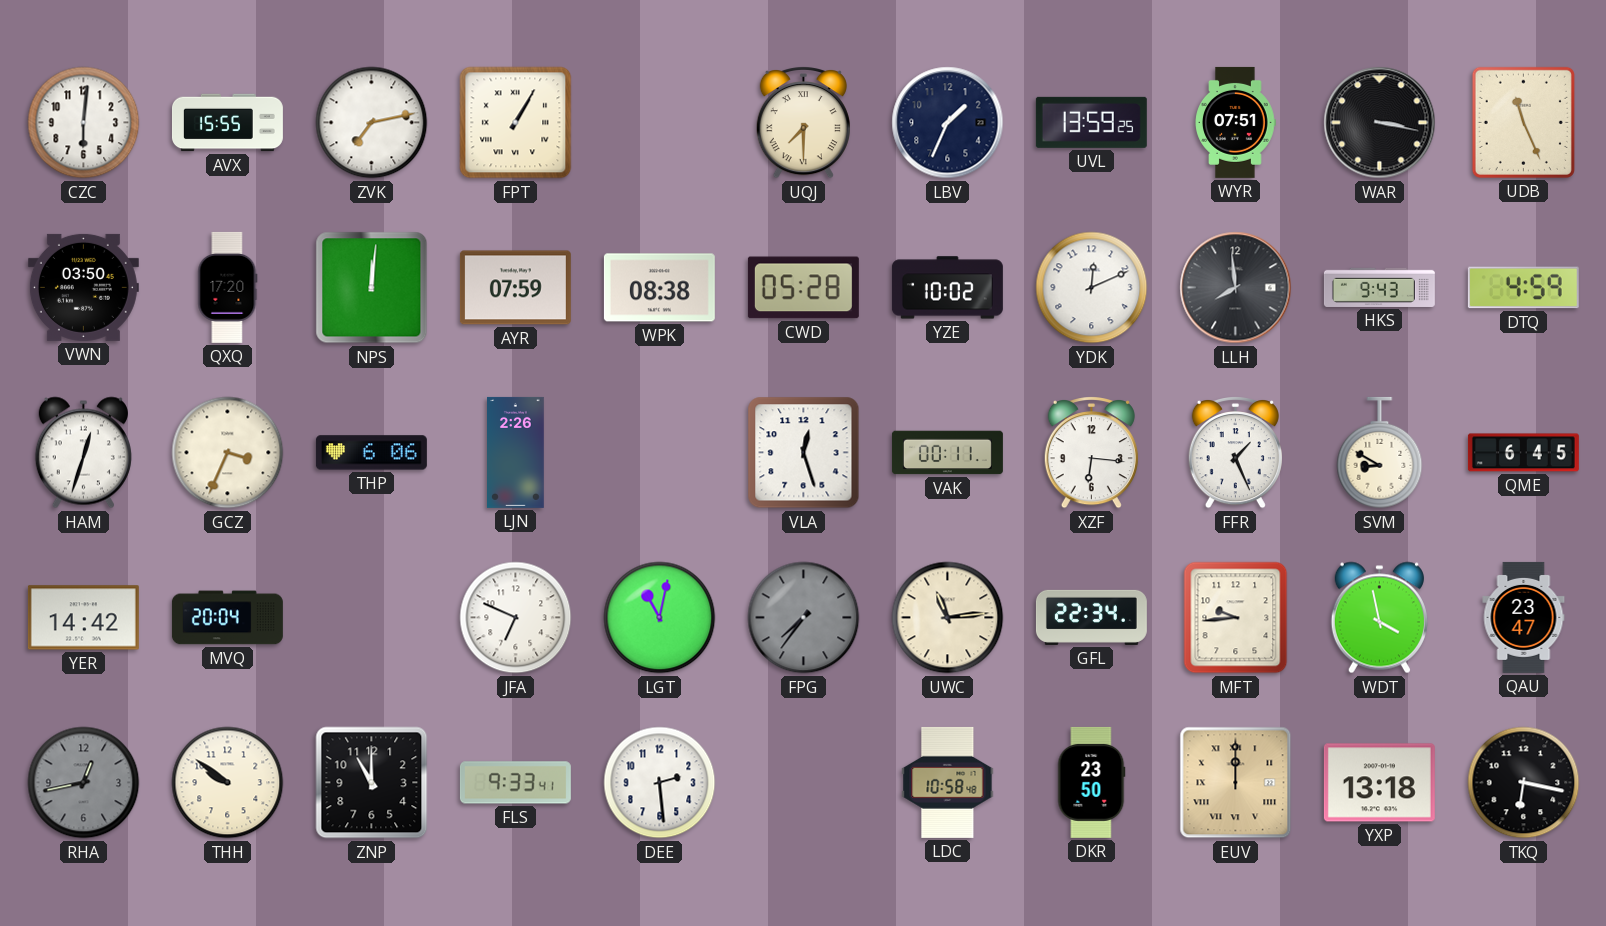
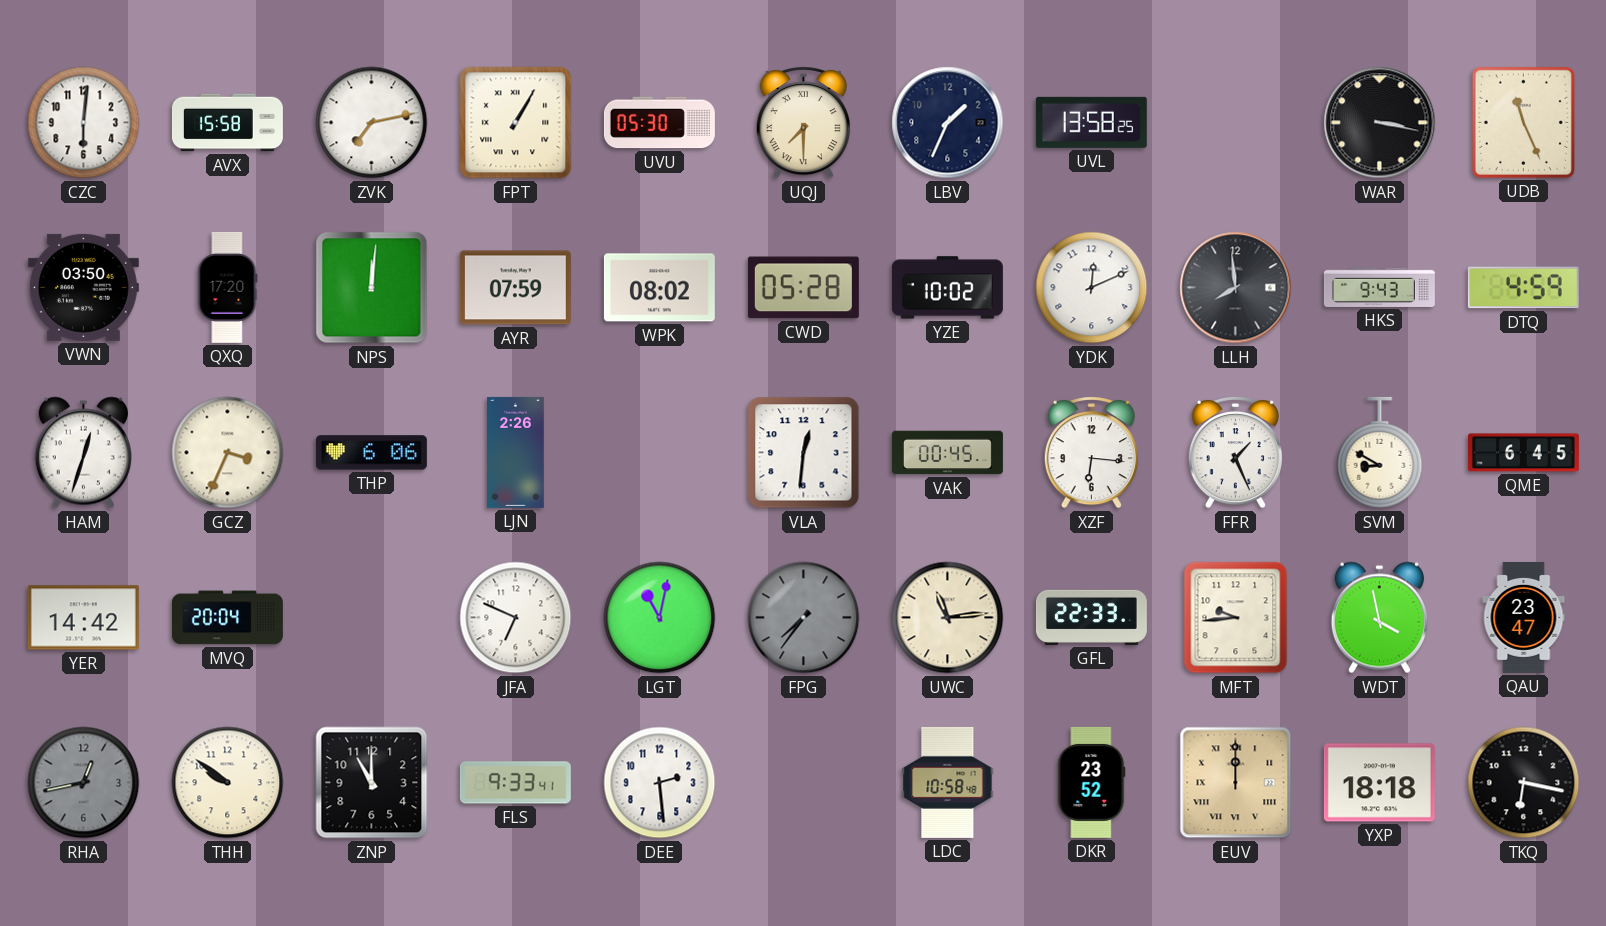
AVX: 15:55 -> 15:58 (227, 123)
UVU: none -> 05:30 (659, 123)
UVL: 13:59 -> 13:58 (1091, 122)
WYR: 07:51 -> none (1235, 122)
WPK: 08:38 -> 08:02 (659, 288)
VLA: 12:27 -> 12:31 (804, 453)
VAK: 00:11 -> 00:45 (947, 453)
GFL: 22:34 -> 22:33 (1091, 617)
DKR: 23:50 -> 23:52 (1091, 782)
YXP: 13:18 -> 18:18 (1379, 783)
